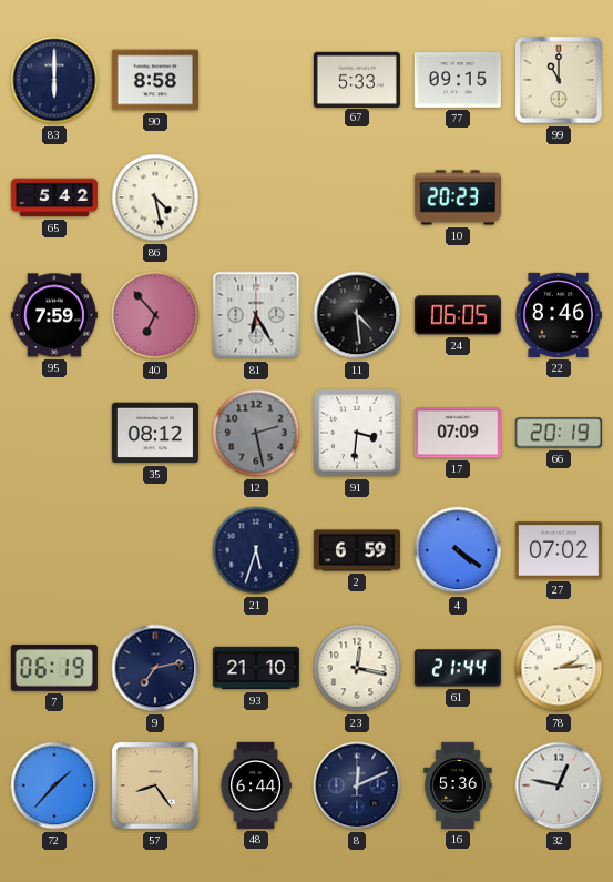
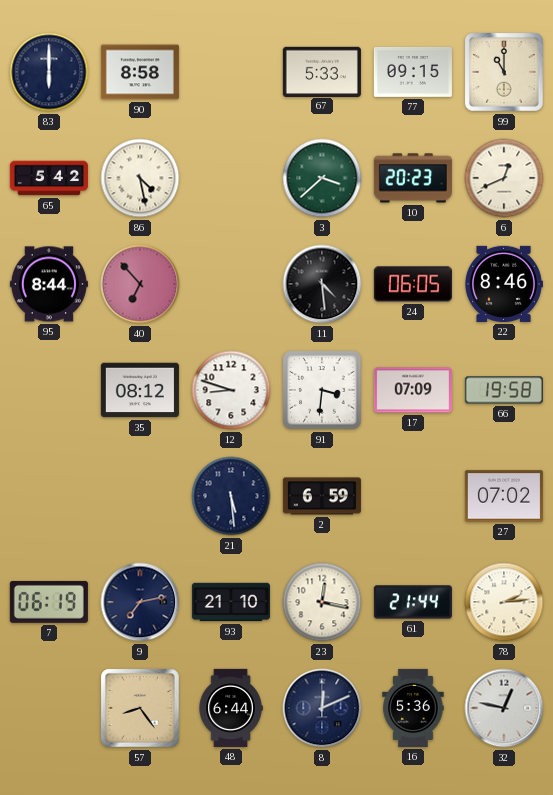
3: none -> 3:38 (322, 178)
6: none -> 12:41 (504, 178)
95: 7:59 -> 8:44 (49, 284)
81: 6:25 -> none (256, 315)
12: 2:28 -> 8:48 (231, 390)
12 dial: grey -> white (231, 390)
66: 20:19 -> 19:58 (504, 390)
21: 5:33 -> 5:29 (231, 496)
4: 4:21 -> none (458, 550)
72: 1:37 -> none (54, 785)
